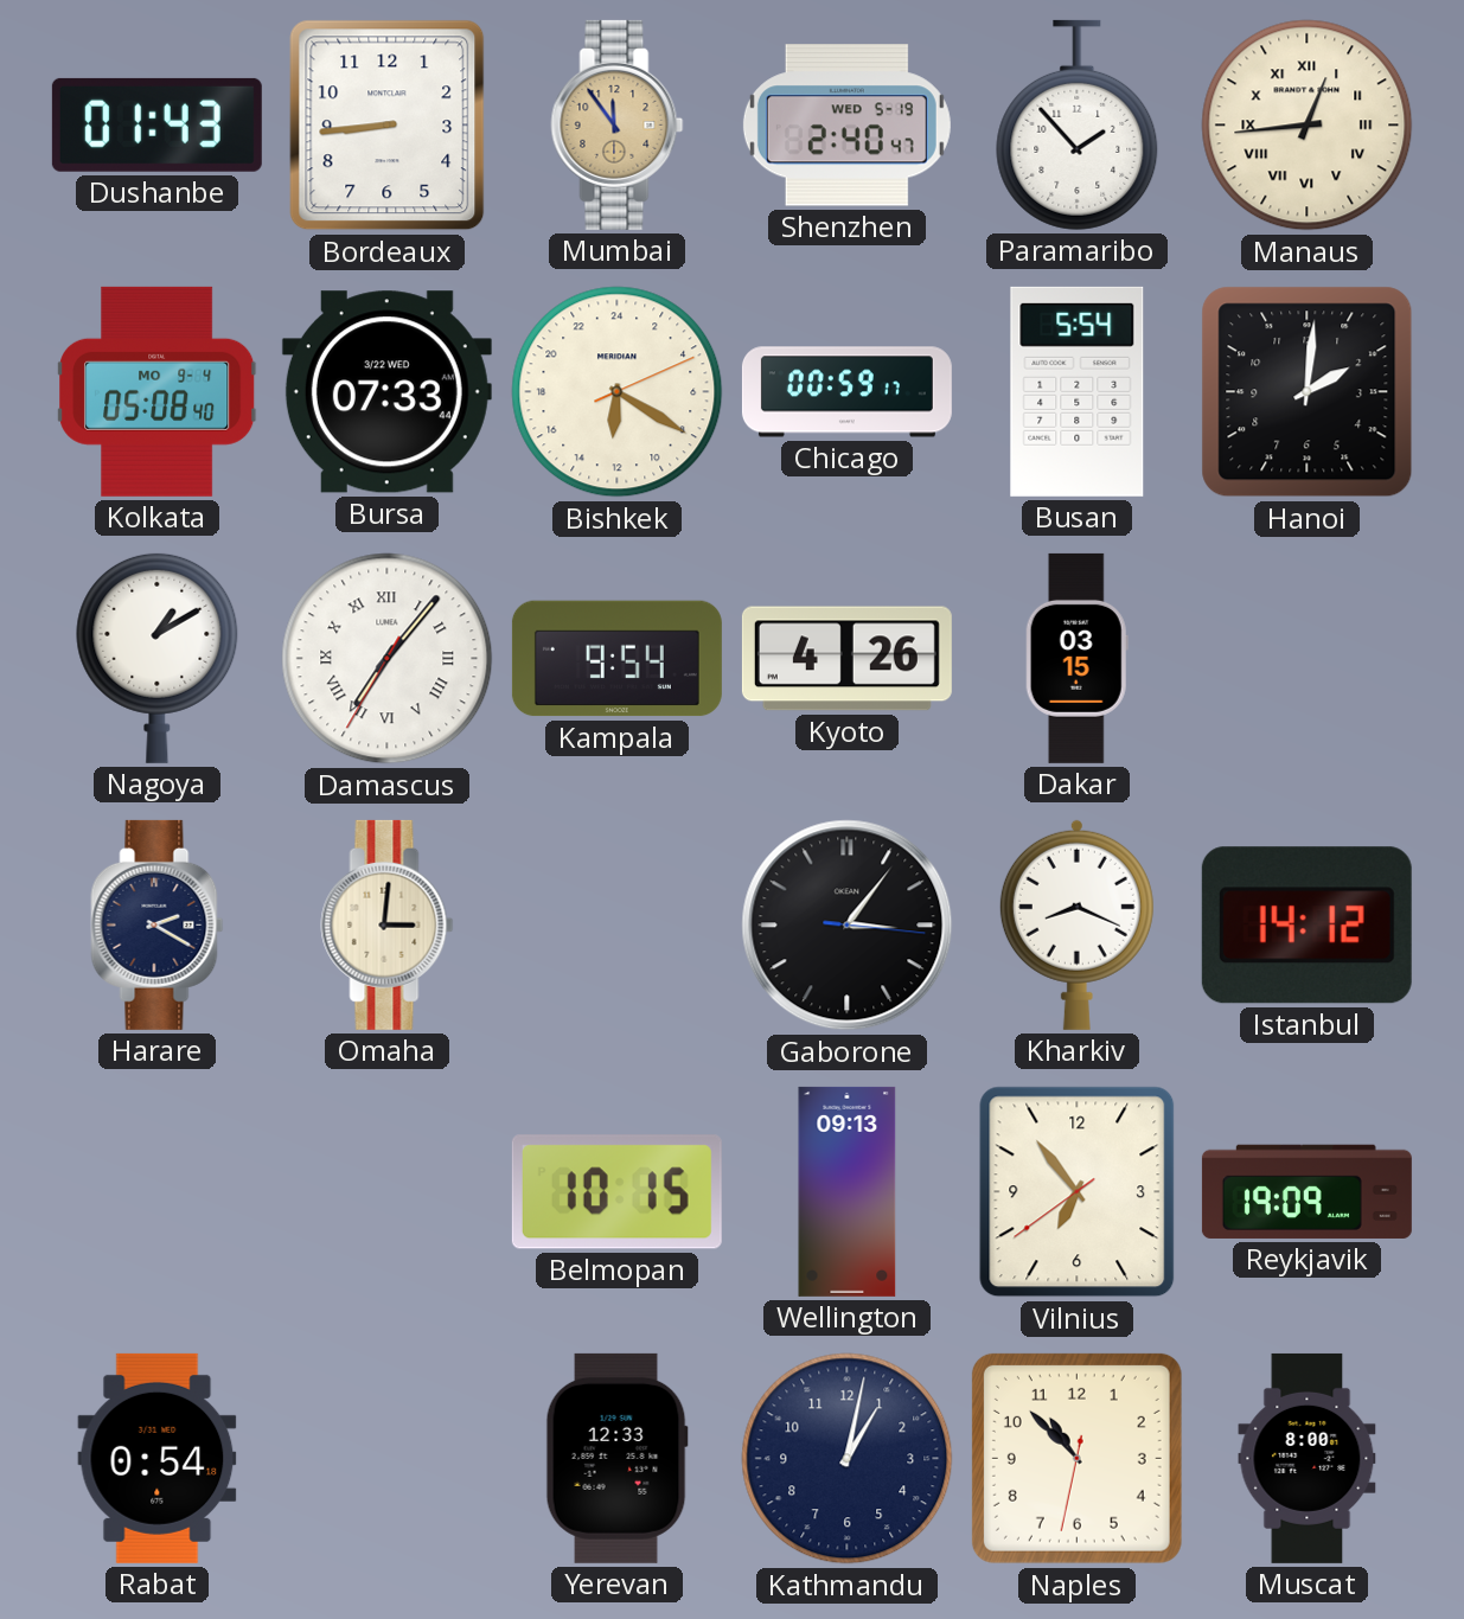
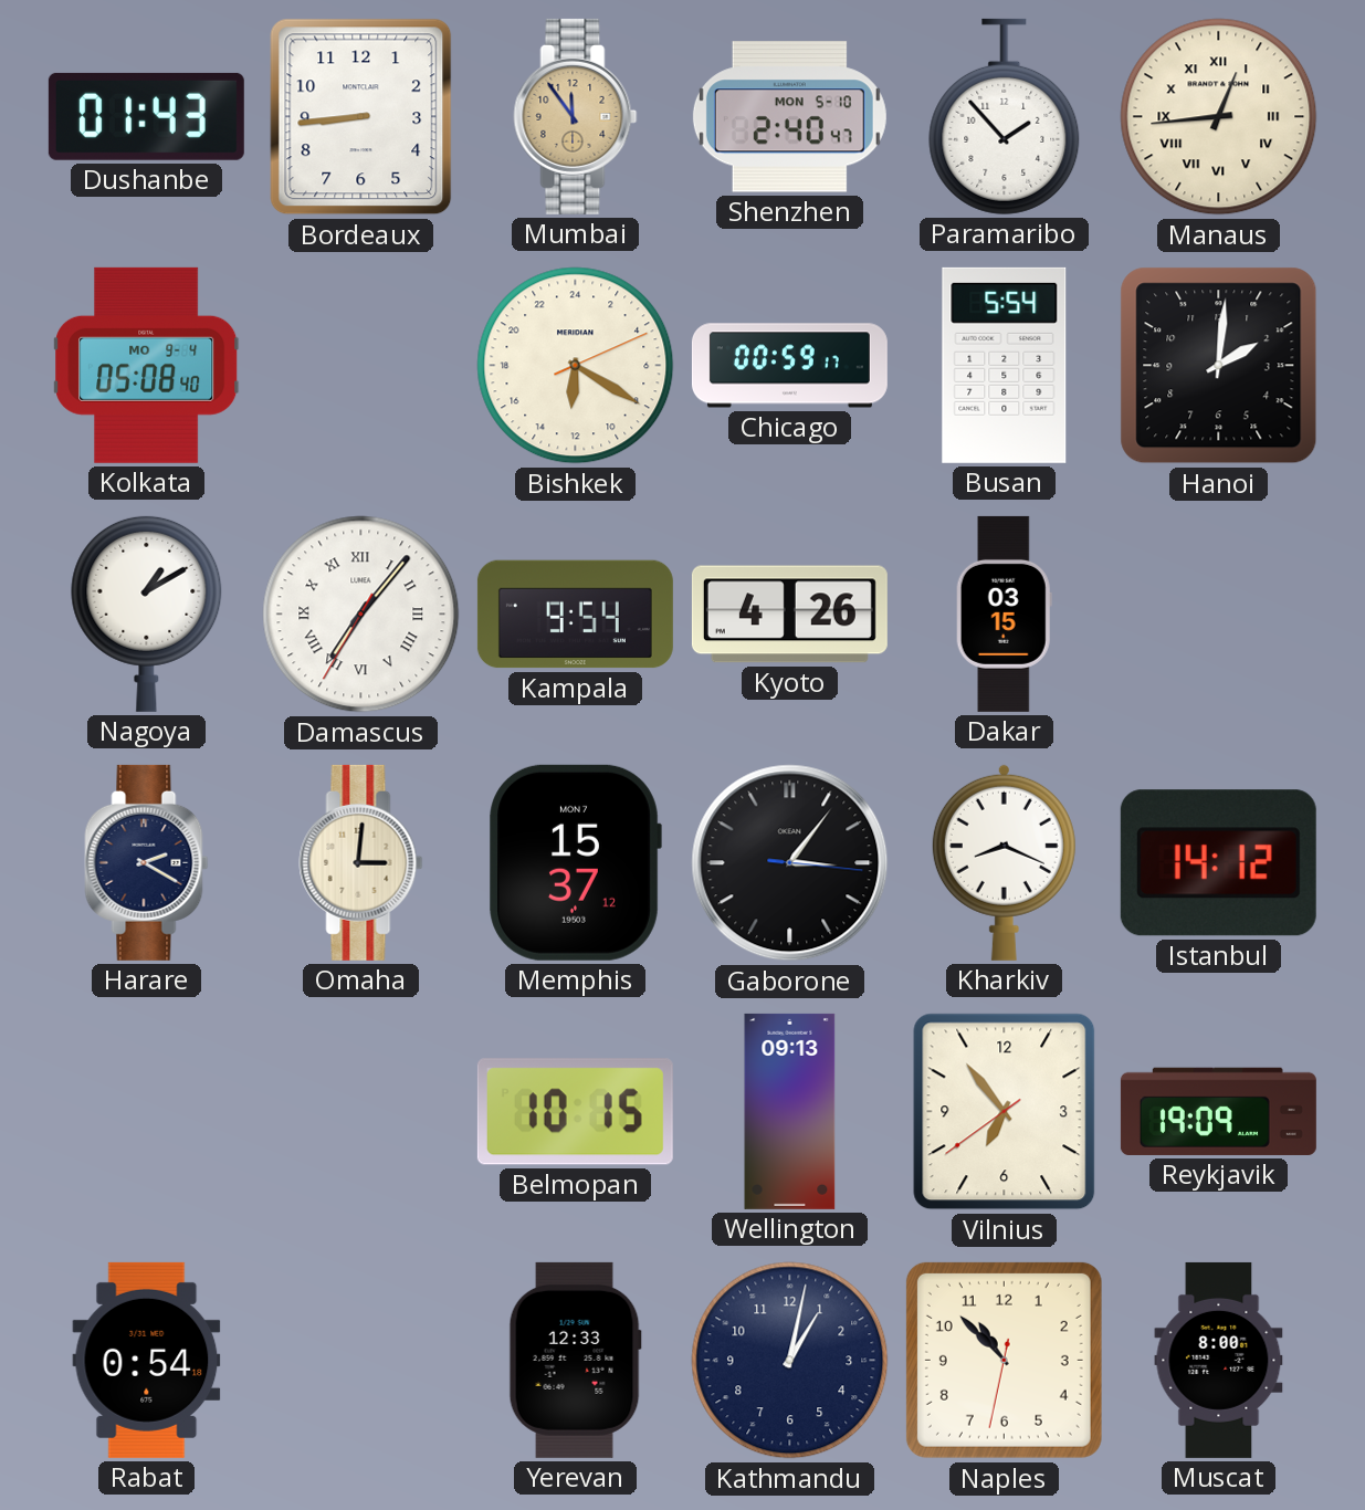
Shenzhen date: WED 5-19 -> MON 5-10 (789, 117)
Bursa: 07:33 -> none (386, 392)
Memphis: none -> 15:37 (575, 862)
